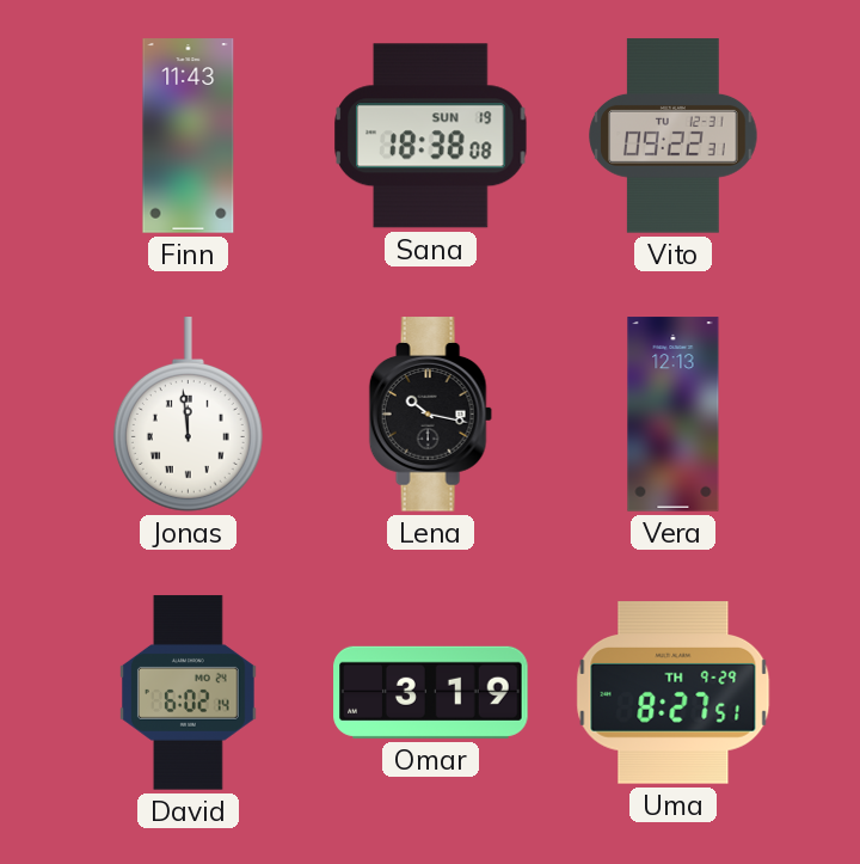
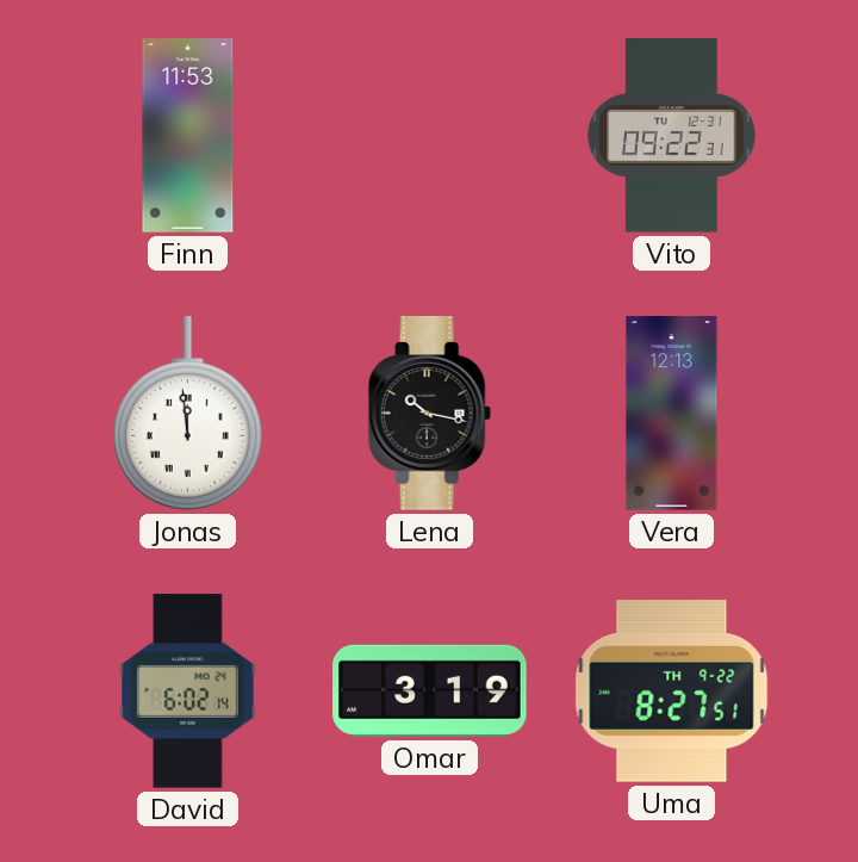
Finn: 11:43 -> 11:53 (188, 136)
Sana: 18:38 -> none (431, 136)
Uma date: TH 9-29 -> TH 9-22 (672, 692)
